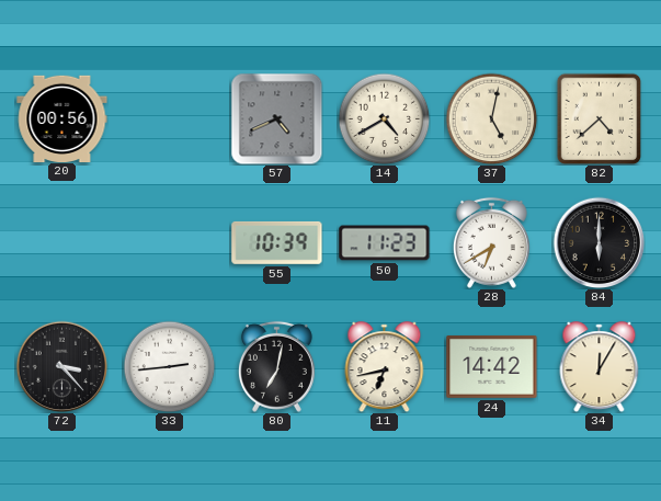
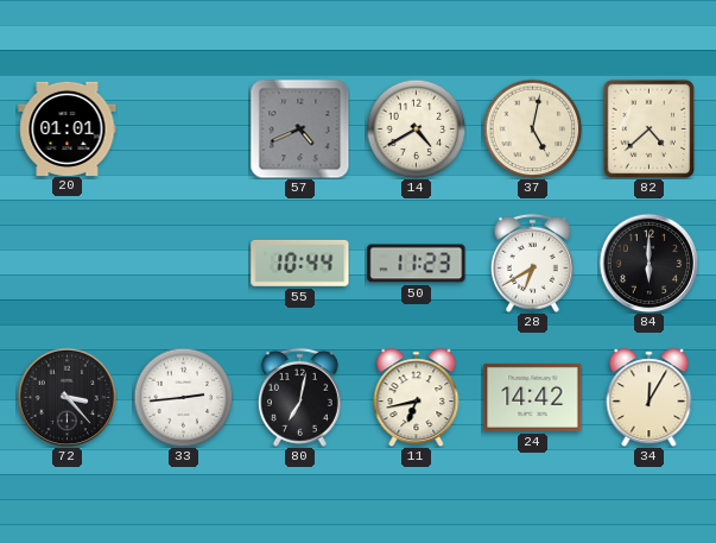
20: 00:56 -> 01:01 (68, 128)
55: 10:39 -> 10:44 (300, 263)
